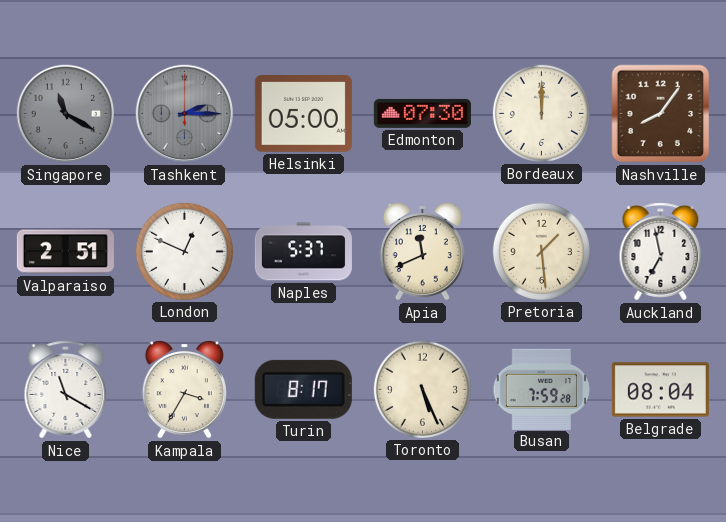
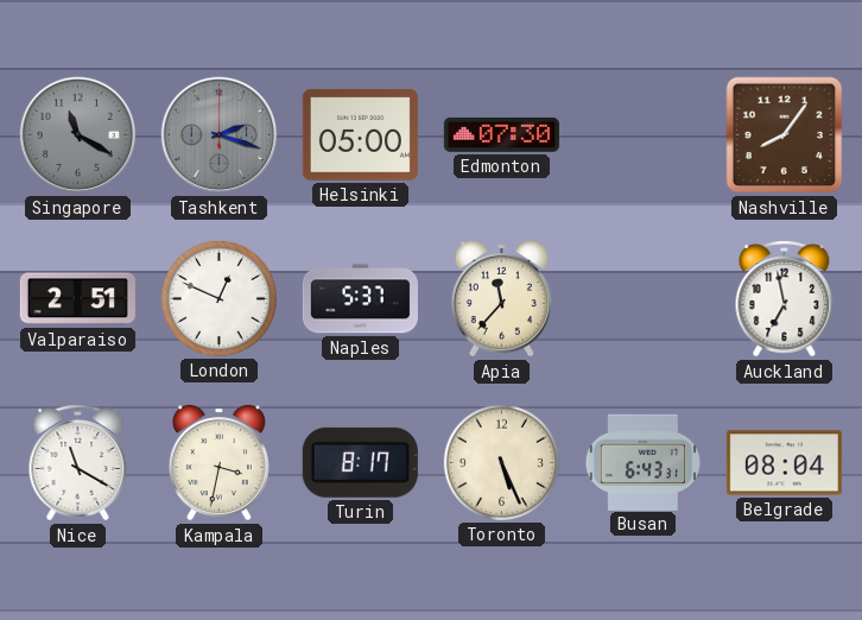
Tashkent: 2:15 -> 2:18 (220, 135)
Bordeaux: 12:00 -> none (541, 113)
Apia: 11:41 -> 11:37 (501, 298)
Pretoria: 1:29 -> none (541, 251)
Kampala: 3:35 -> 3:32 (218, 462)
Busan: 7:59 -> 6:43 (642, 462)
